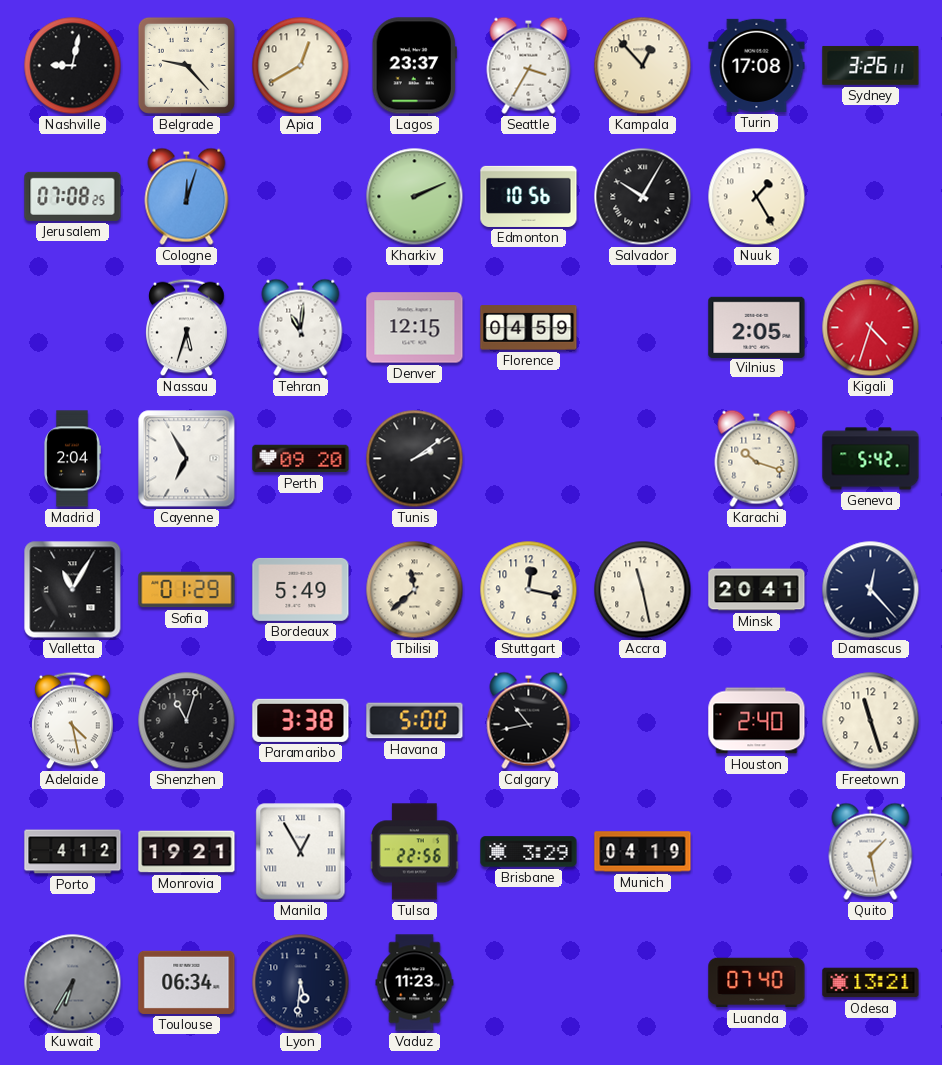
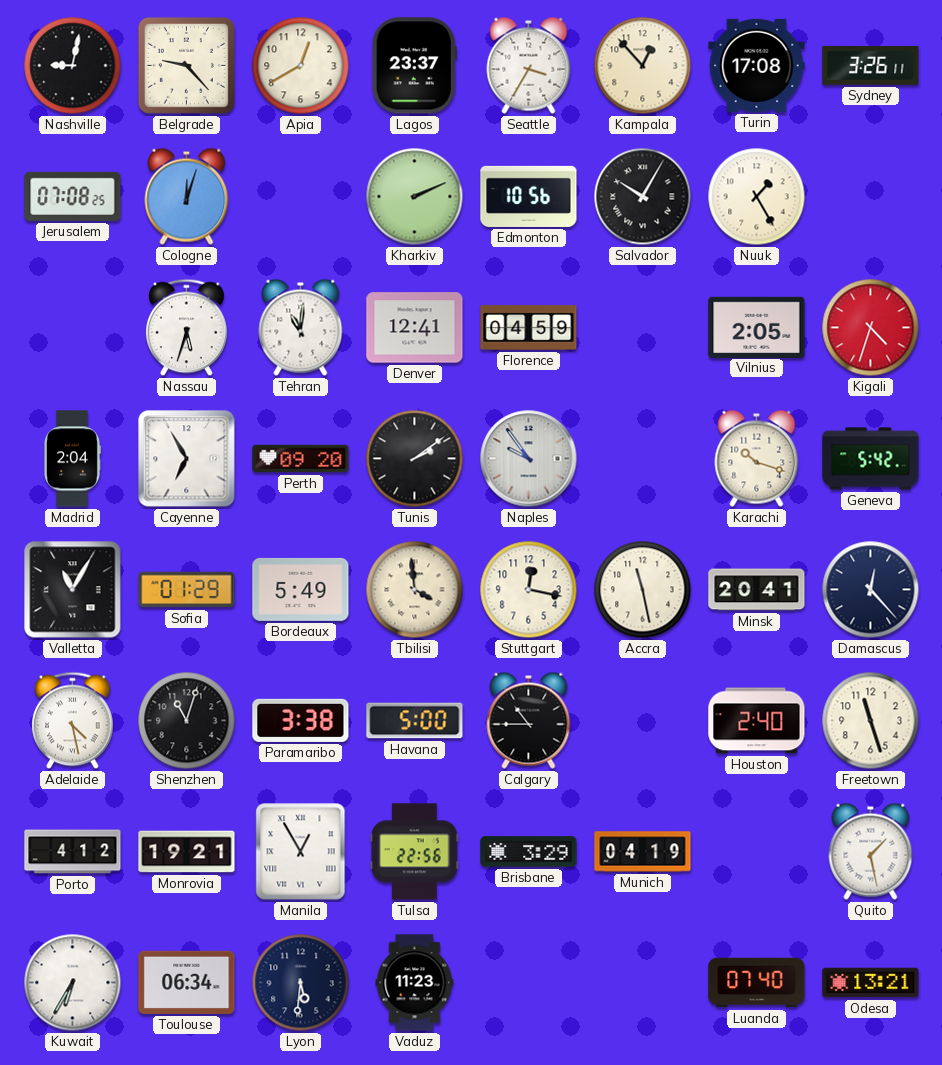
Denver: 12:15 -> 12:41 (415, 328)
Naples: none -> 9:54 (529, 459)
Tbilisi: 11:38 -> 3:59 (415, 590)
Calgary: 10:43 -> 10:45 (529, 720)
Kuwait dial: grey -> white (73, 983)
